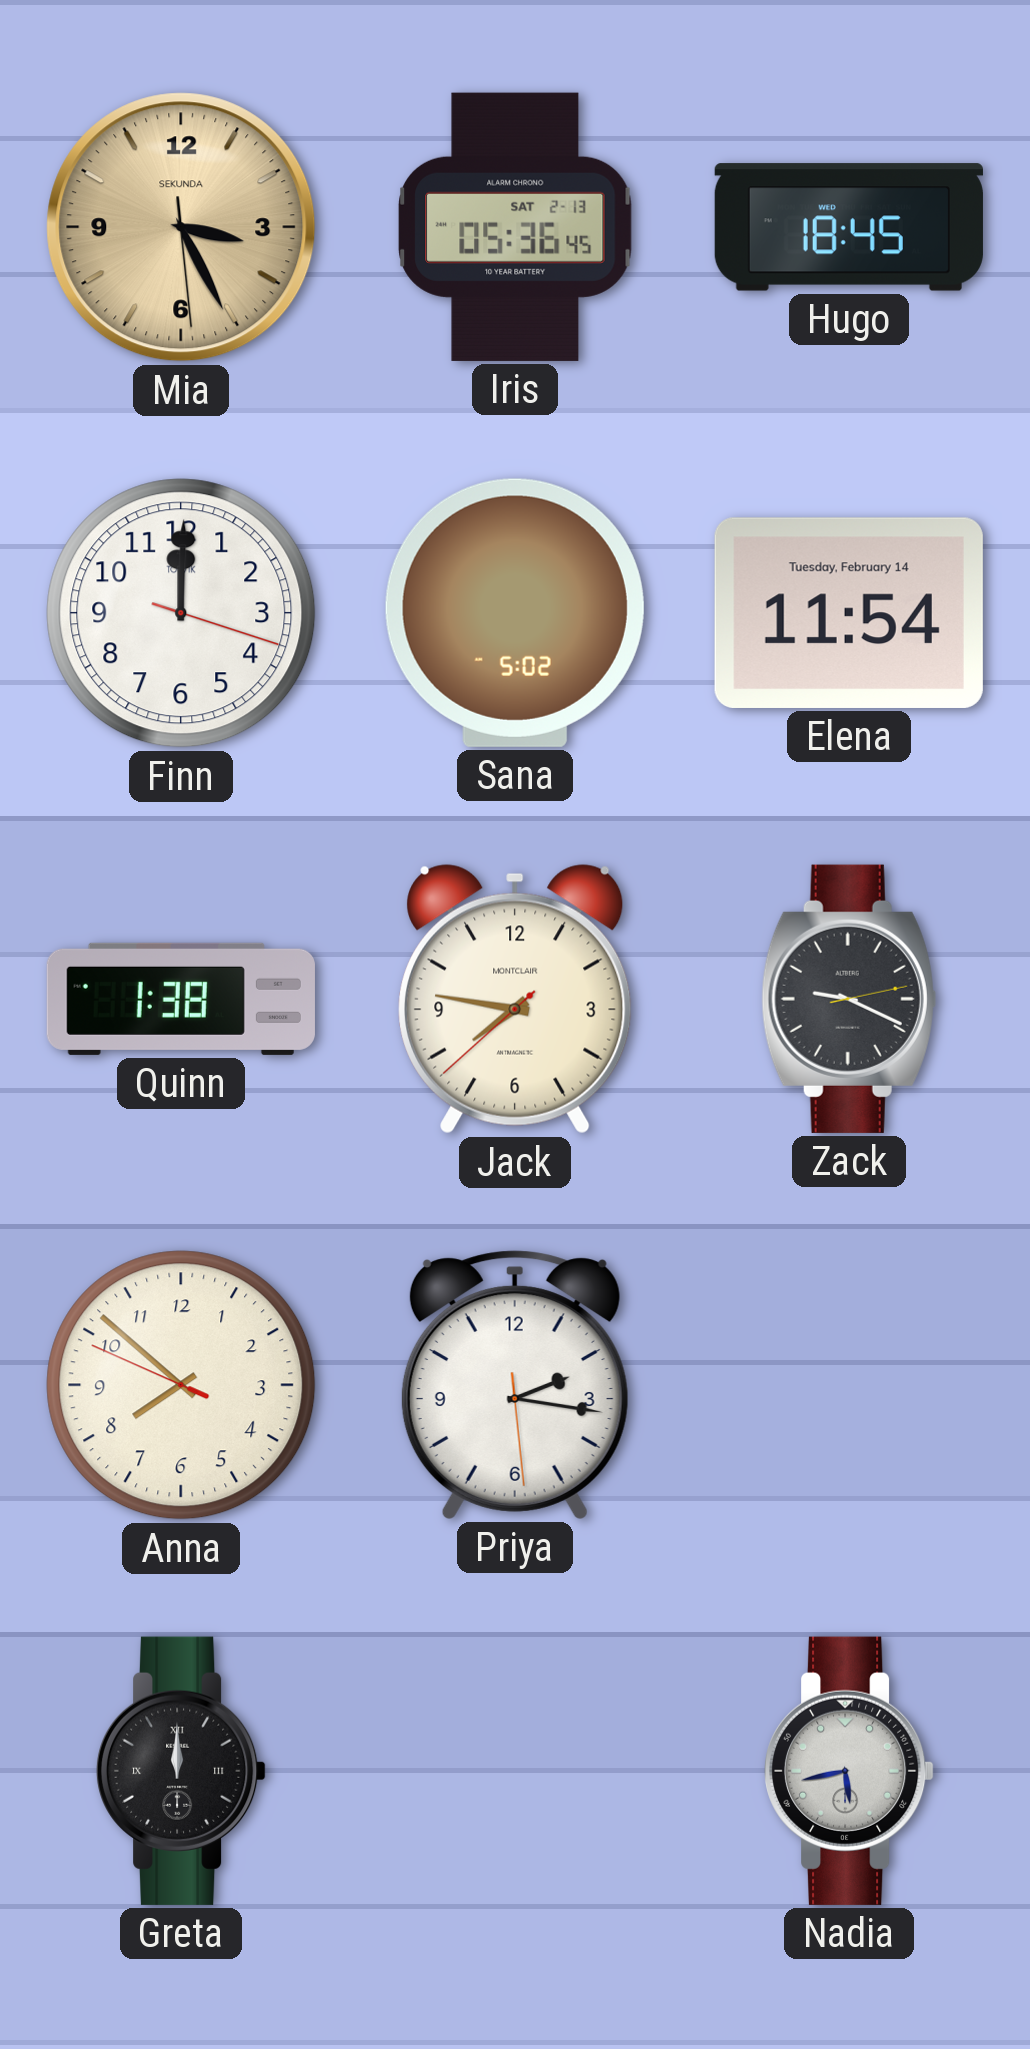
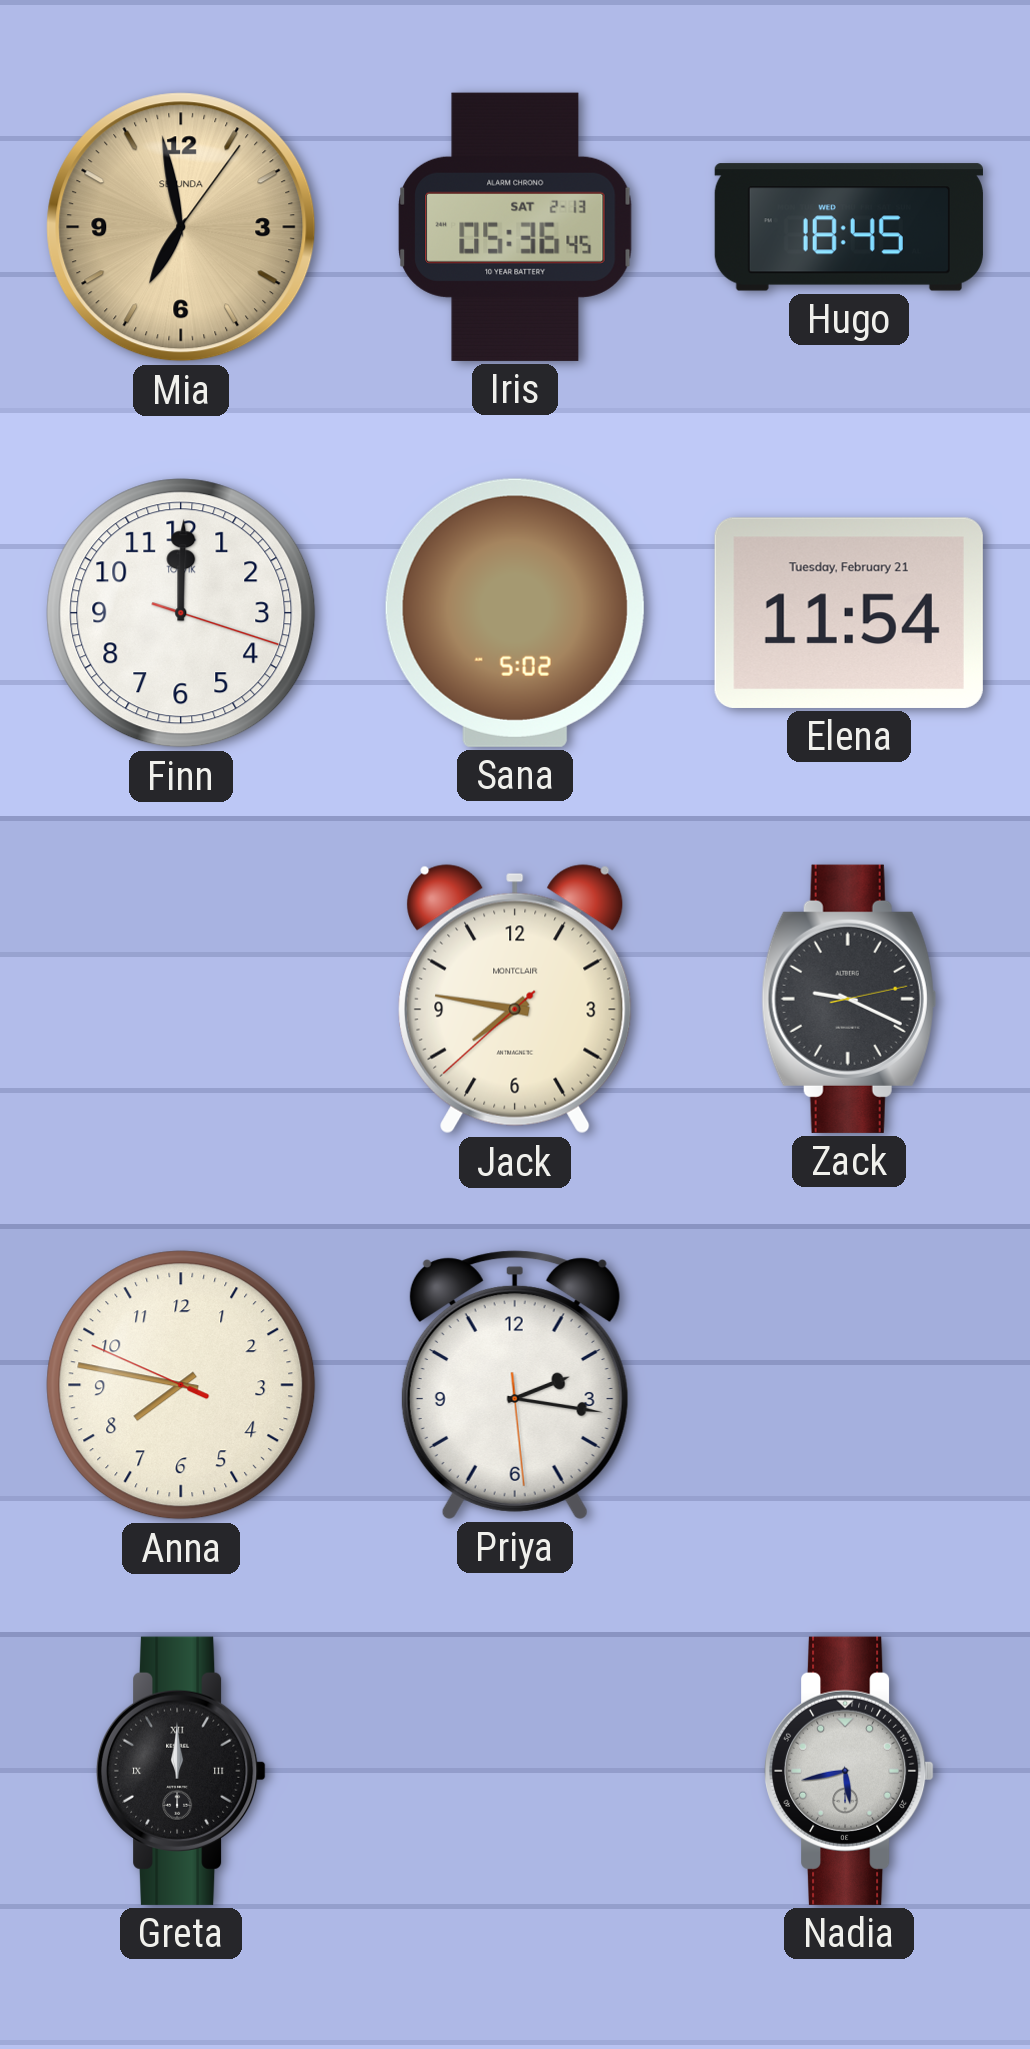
Mia: 3:25 -> 6:58 (181, 227)
Elena date: Tuesday, February 14 -> Tuesday, February 21 (849, 613)
Quinn: 1:38 -> none (181, 999)
Anna: 7:51 -> 7:46 (181, 1385)
